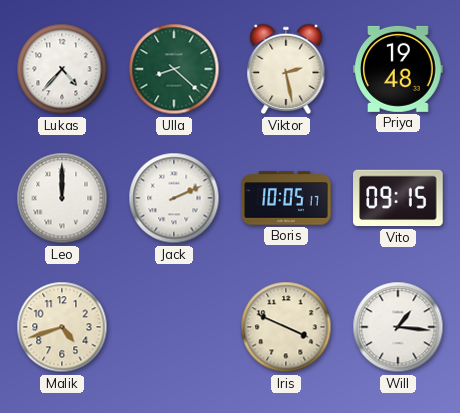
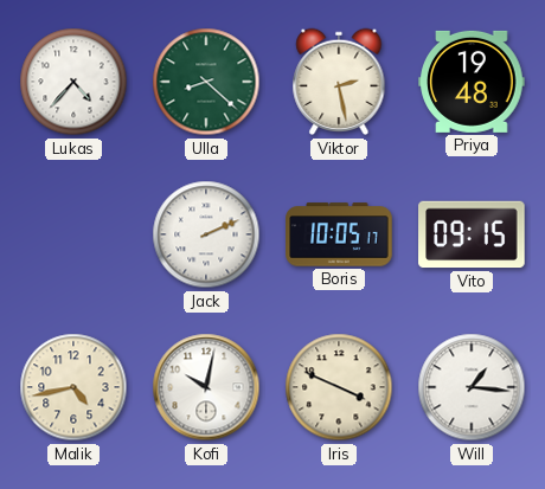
Leo: 12:00 -> none (62, 198)
Malik: 4:42 -> 4:43 (73, 387)
Kofi: none -> 10:02 (206, 387)
